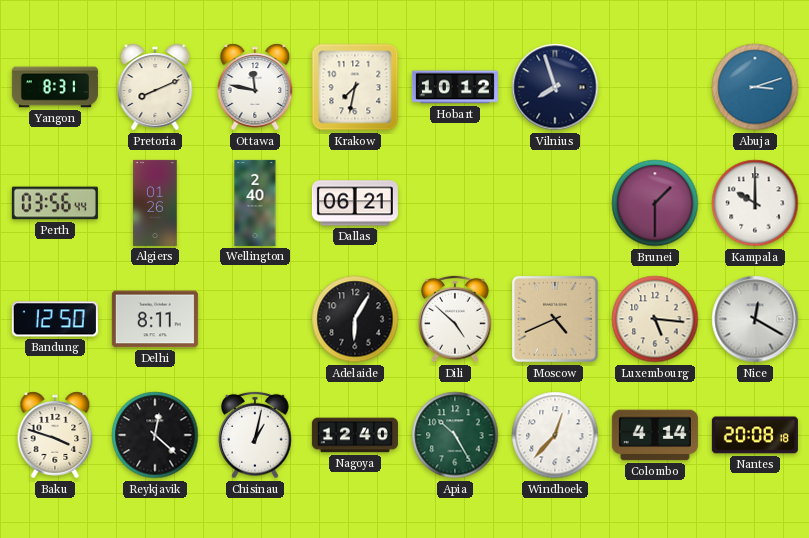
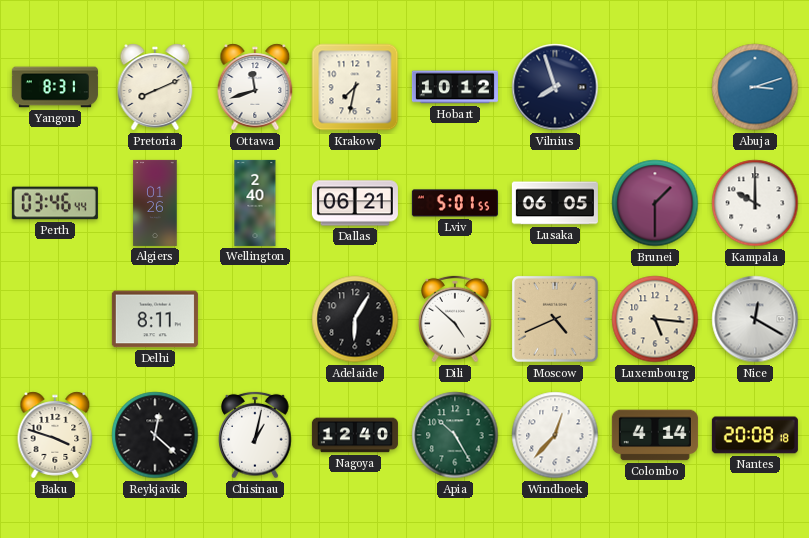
Ottawa: 11:47 -> 11:42 (255, 87)
Perth: 03:56 -> 03:46 (55, 203)
Lviv: none -> 5:01 (455, 203)
Lusaka: none -> 06:05 (555, 203)
Bandung: 12:50 -> none (55, 319)
